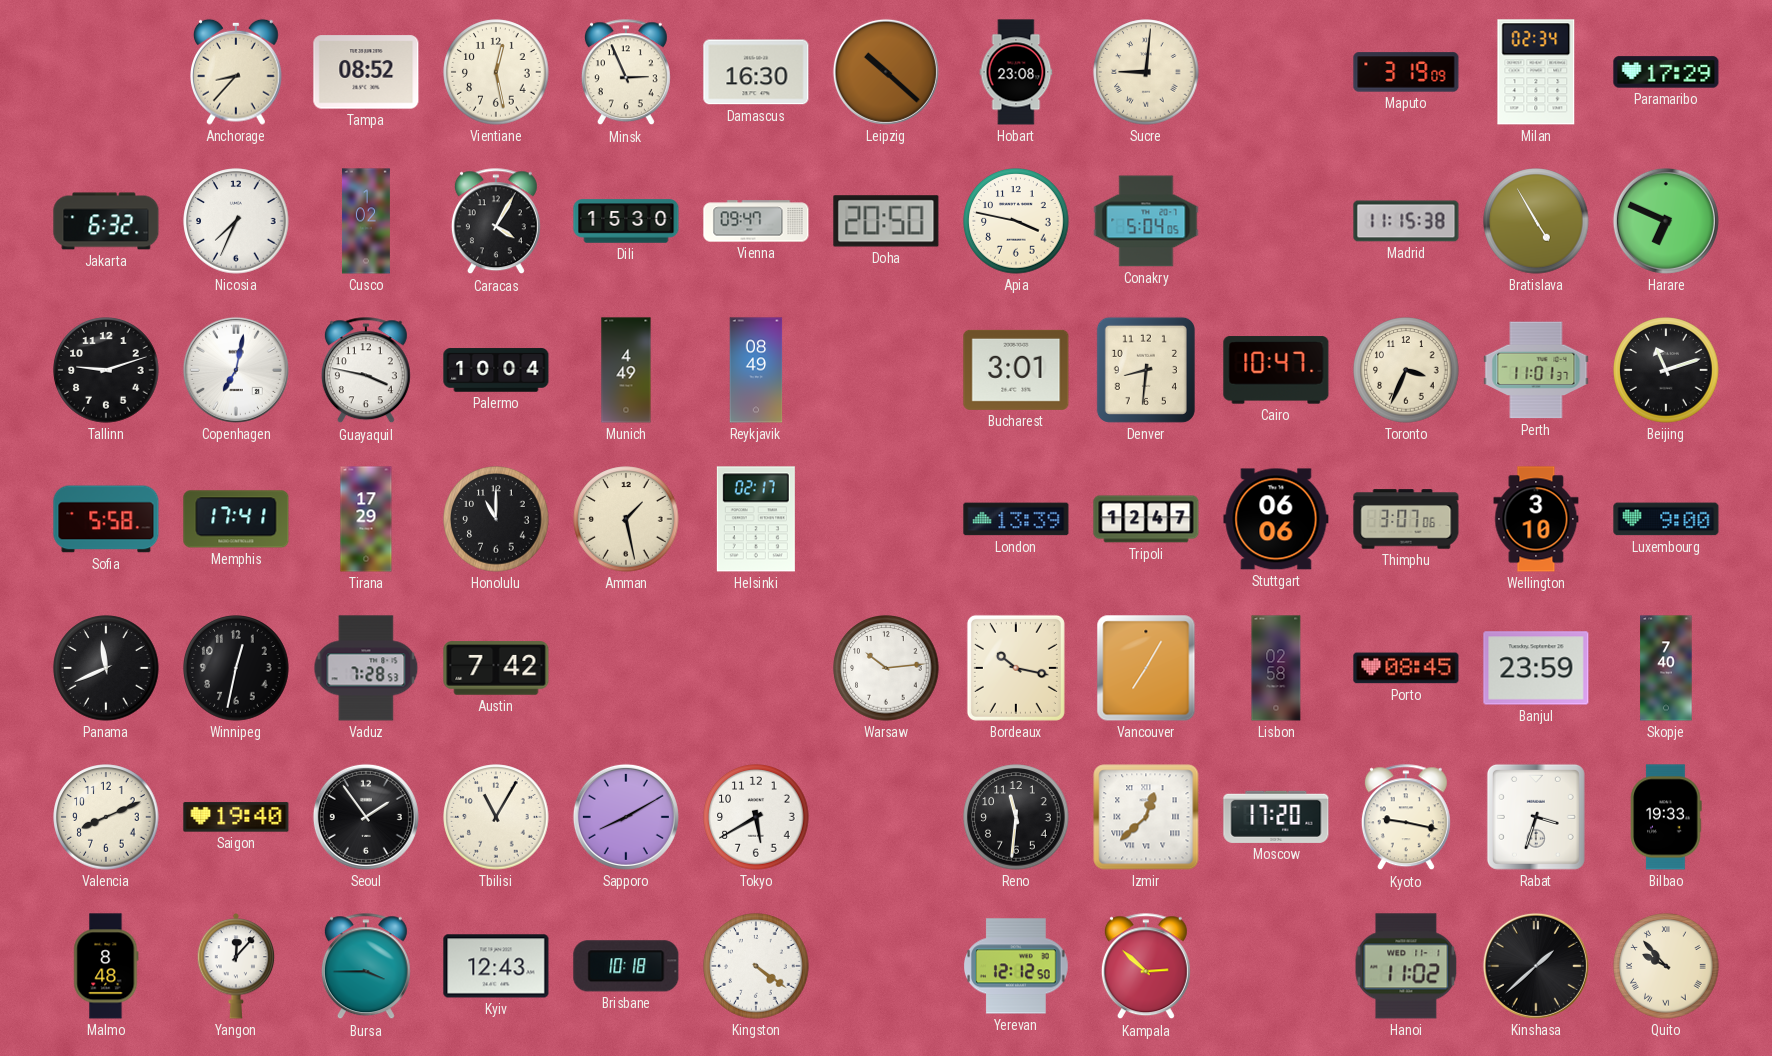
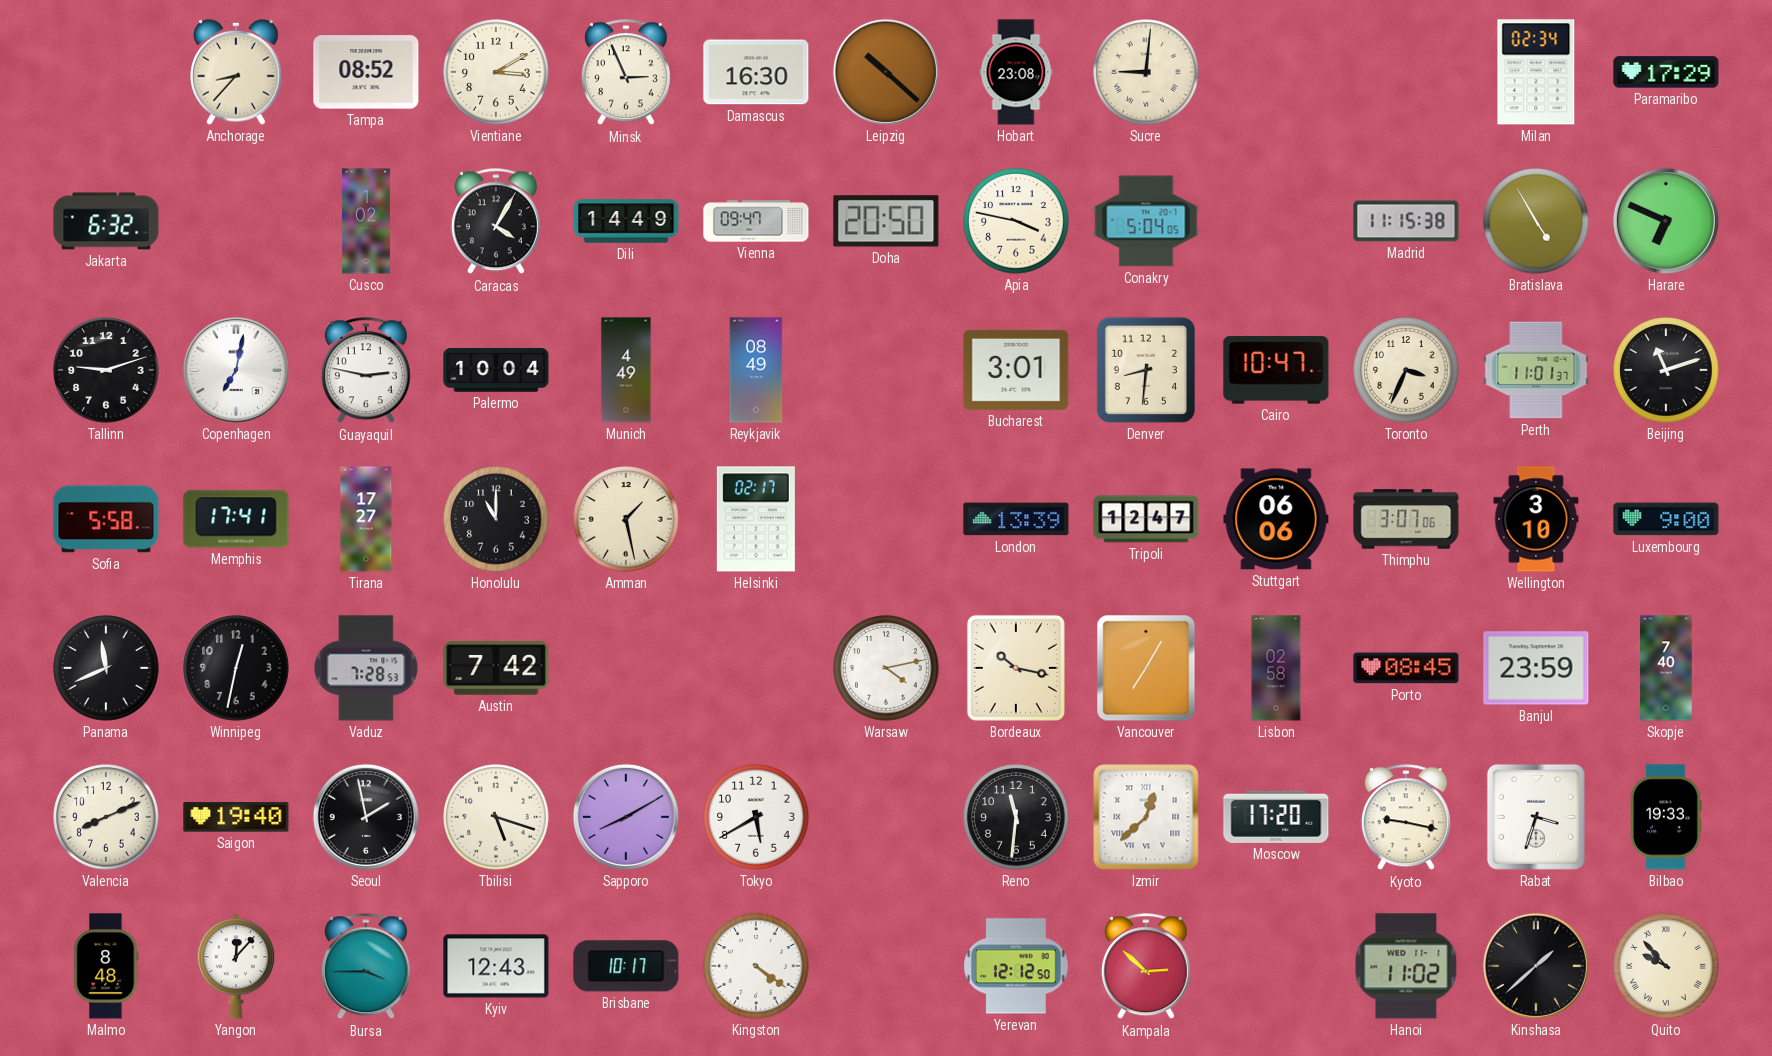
Vientiane: 12:28 -> 3:10 (496, 72)
Maputo: 3:19 -> none (1406, 72)
Nicosia: 7:34 -> none (236, 221)
Dili: 15:30 -> 14:49 (626, 221)
Guayaquil: 3:47 -> 2:47 (366, 371)
Tirana: 17:29 -> 17:27 (366, 519)
Warsaw: 10:14 -> 4:13 (886, 668)
Seoul: 1:54 -> 1:58 (366, 817)
Tbilisi: 11:05 -> 5:18 (496, 817)
Brisbane: 10:18 -> 10:17 (626, 966)
